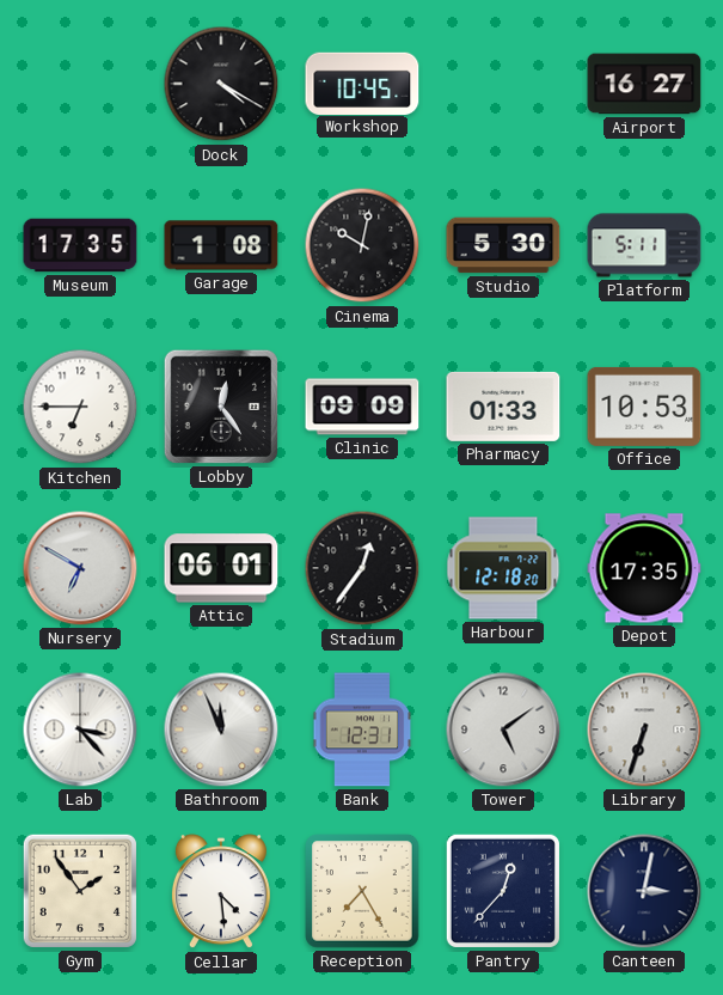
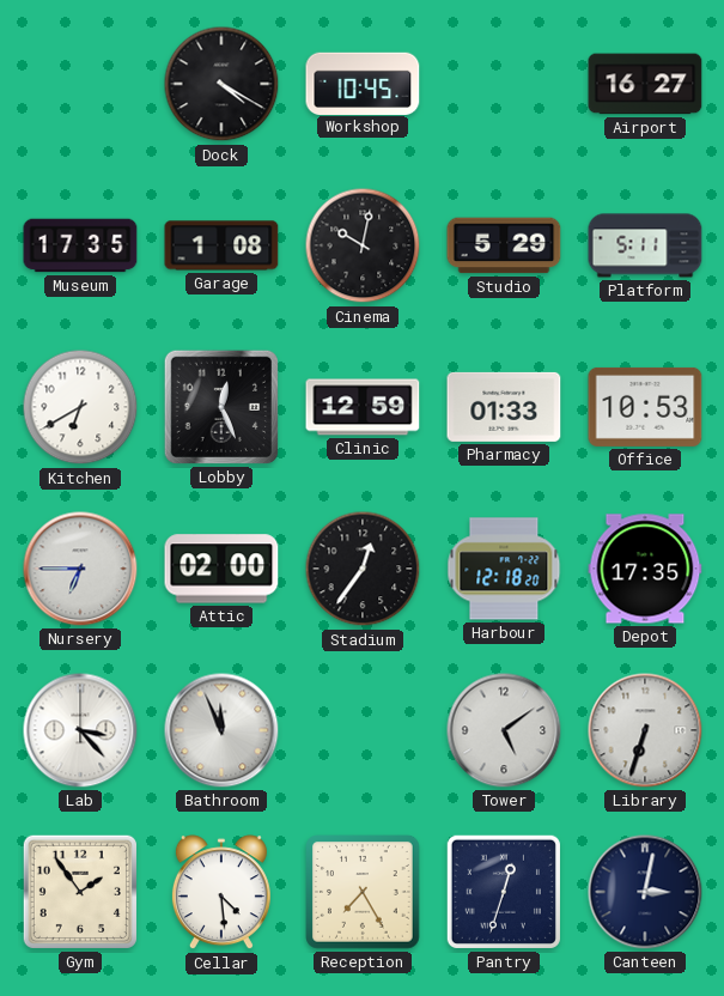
Studio: 5:30 -> 5:29 (504, 245)
Kitchen: 6:45 -> 6:40 (80, 407)
Lobby: 12:24 -> 12:26 (221, 407)
Clinic: 09:09 -> 12:59 (363, 407)
Nursery: 6:50 -> 6:45 (80, 569)
Attic: 06:01 -> 02:00 (221, 569)
Bank: 12:31 -> none (362, 730)
Pantry: 12:37 -> 12:33 (504, 892)
